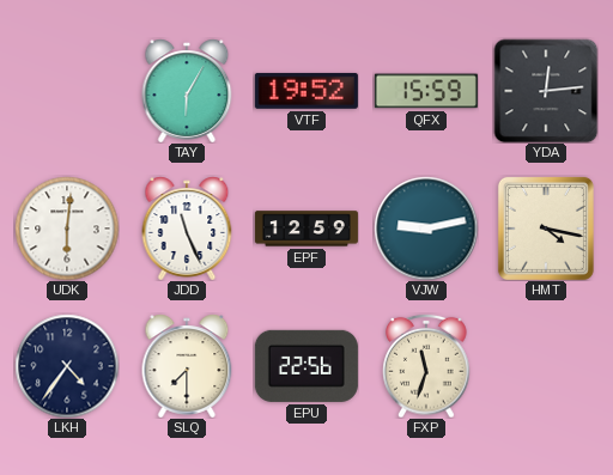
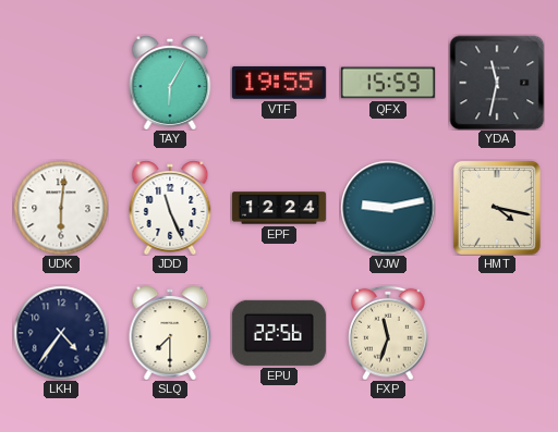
VTF: 19:52 -> 19:55 (279, 83)
YDA: 12:14 -> 11:32 (497, 83)
EPF: 12:59 -> 12:24 (279, 208)
